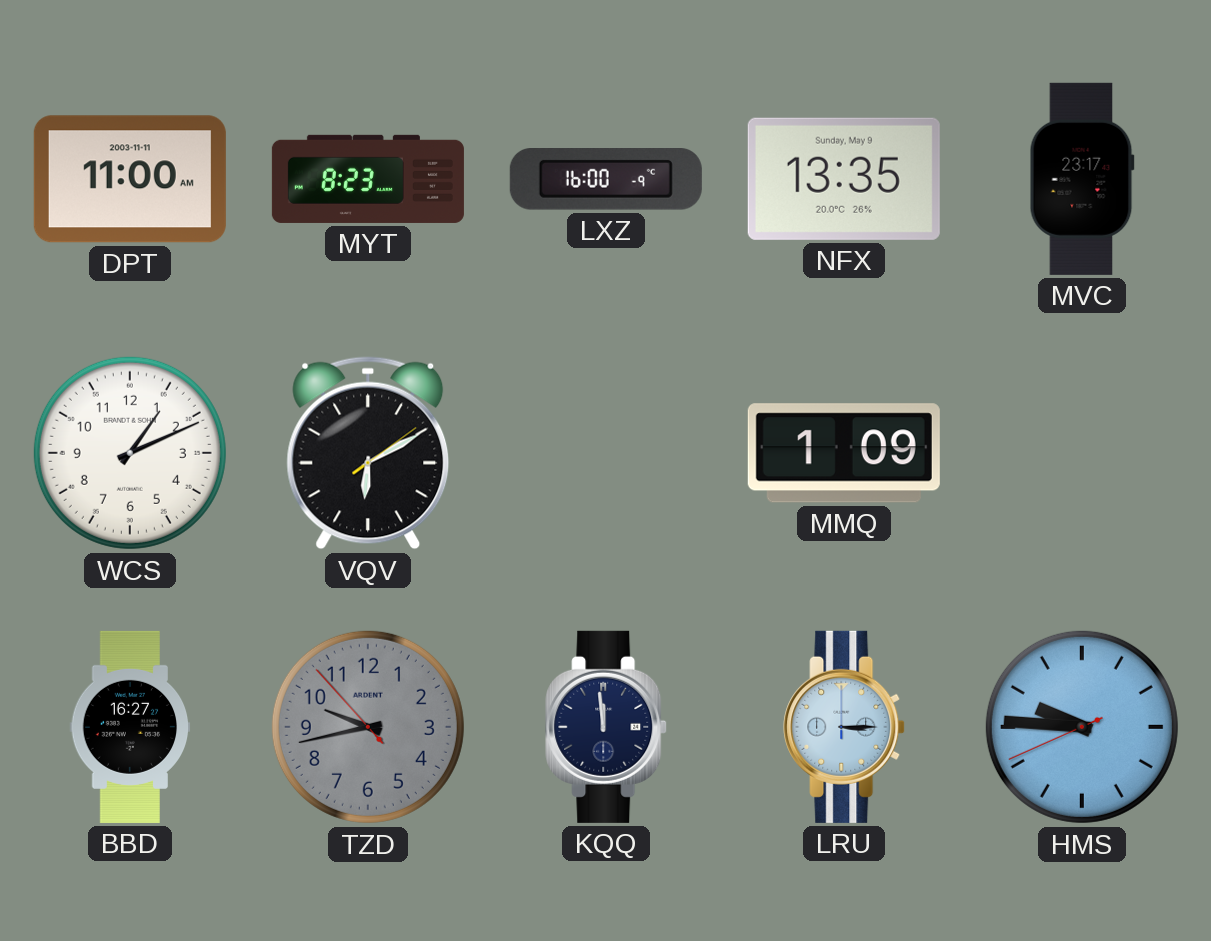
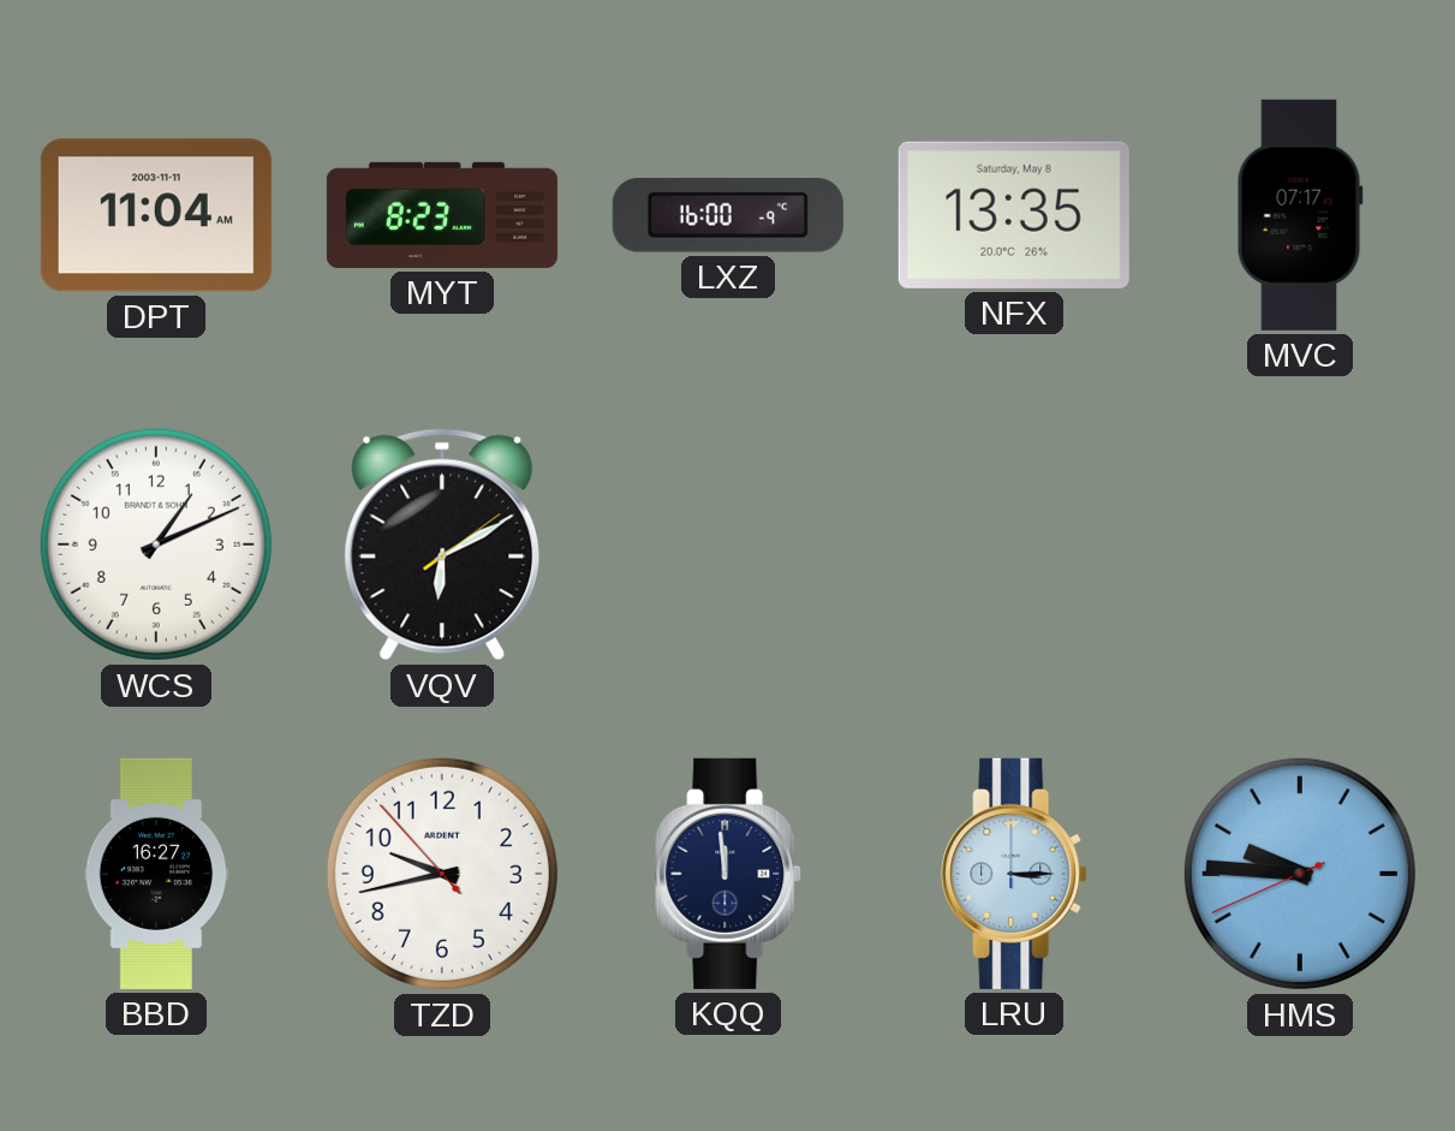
DPT: 11:00 -> 11:04 (156, 215)
NFX date: Sunday, May 9 -> Saturday, May 8 (1014, 215)
MVC: 23:17 -> 07:17 (1300, 215)
MMQ: 1:09 -> none (844, 453)
TZD dial: grey -> white (442, 874)
